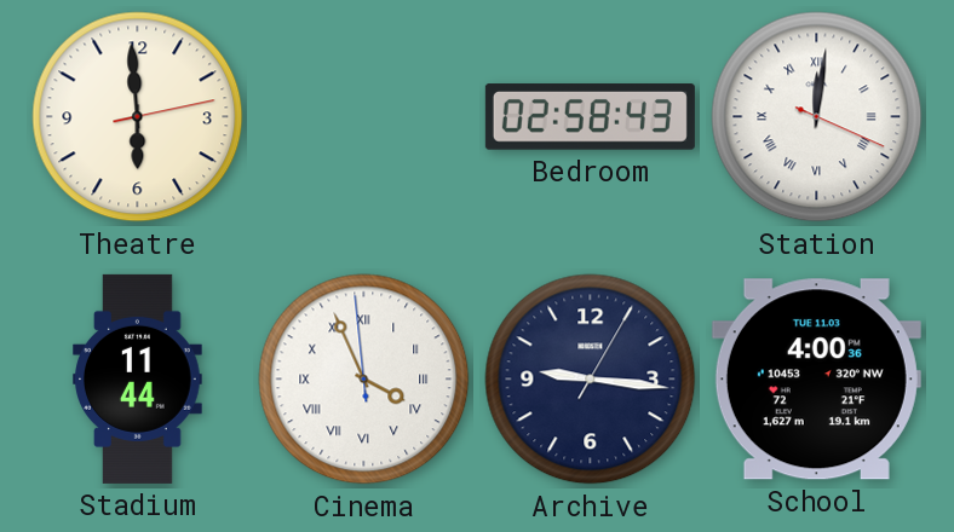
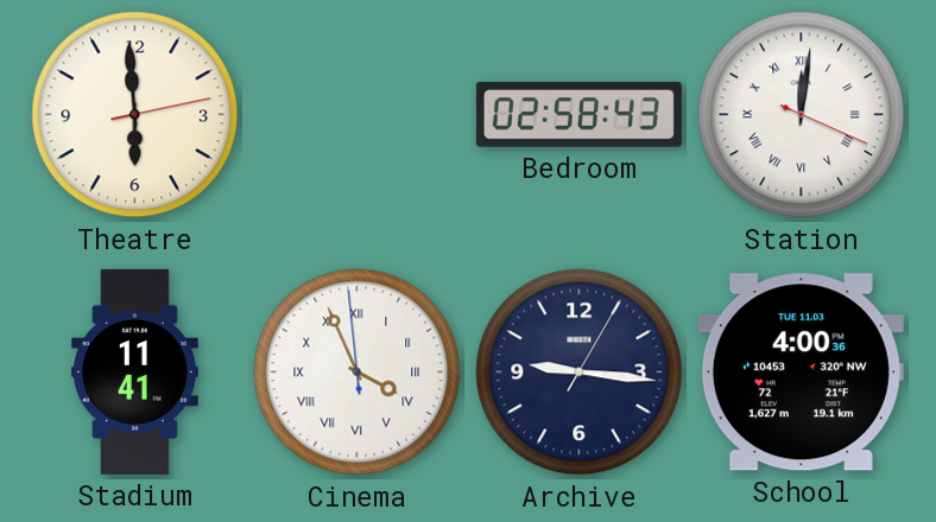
Stadium: 11:44 -> 11:41 (135, 371)
